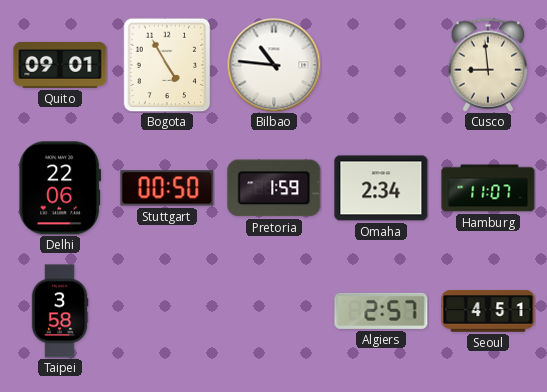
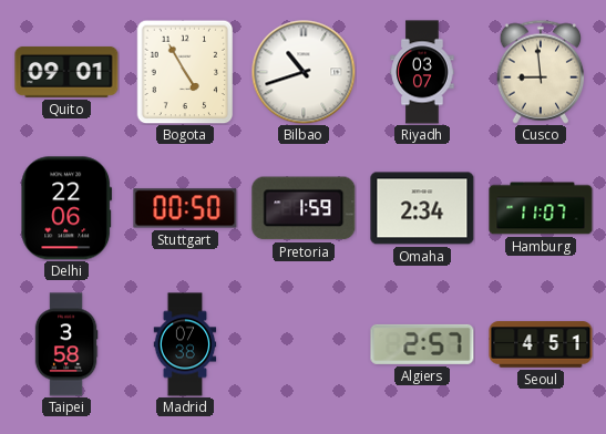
Bilbao: 10:46 -> 10:42 (304, 72)
Riyadh: none -> 03:07 (422, 72)
Madrid: none -> 07:38 (185, 344)
